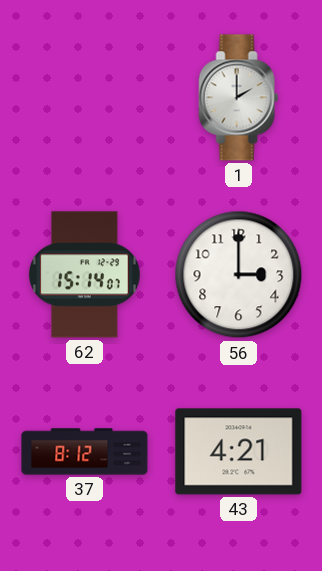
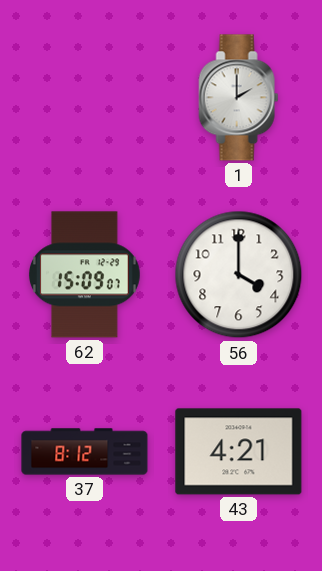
62: 15:14 -> 15:09 (84, 275)
56: 3:00 -> 4:00 (239, 275)
